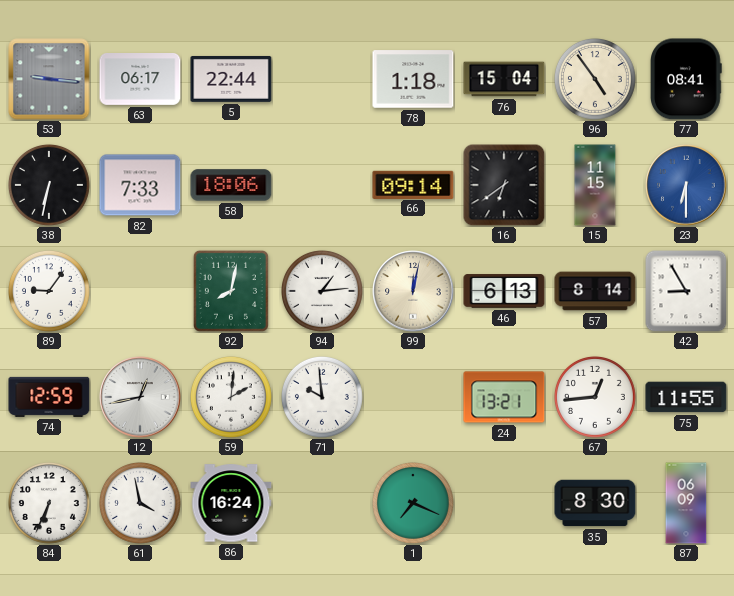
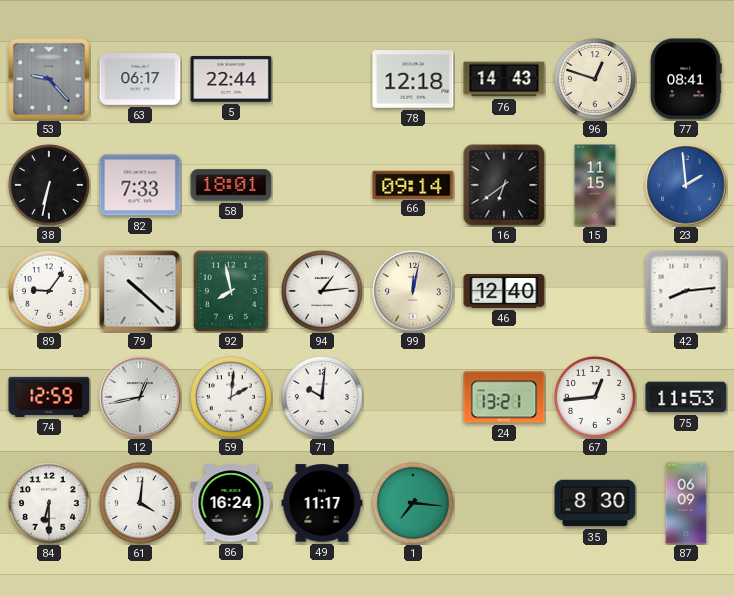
53: 9:16 -> 9:23 (49, 79)
78: 1:18 -> 12:18 (413, 79)
76: 15:04 -> 14:43 (504, 79)
96: 4:54 -> 12:48 (595, 79)
58: 18:06 -> 18:01 (231, 185)
23: 6:30 -> 1:59 (686, 185)
79: none -> 10:22 (140, 291)
92: 8:02 -> 7:58 (231, 291)
46: 6:13 -> 12:40 (504, 291)
57: 8:14 -> none (595, 291)
42: 8:55 -> 8:14 (686, 291)
71: 9:59 -> 10:01 (322, 397)
75: 11:55 -> 11:53 (686, 397)
84: 6:34 -> 6:30 (49, 503)
61: 3:58 -> 4:01 (140, 503)
49: none -> 11:17 (322, 503)
1: 7:19 -> 7:16 (413, 503)
